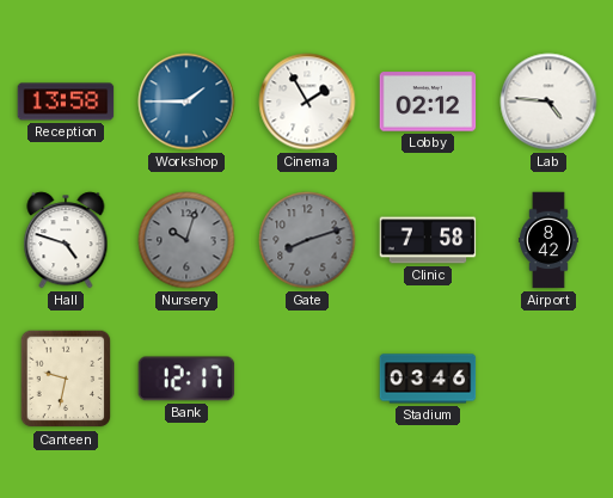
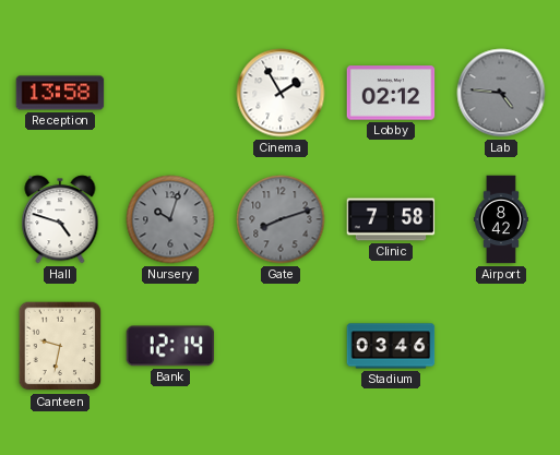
Workshop: 1:45 -> none (186, 102)
Lab dial: white -> grey (501, 93)
Bank: 12:17 -> 12:14 (170, 346)
